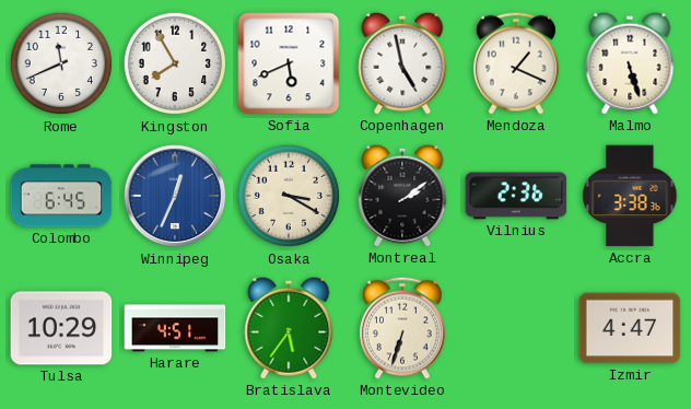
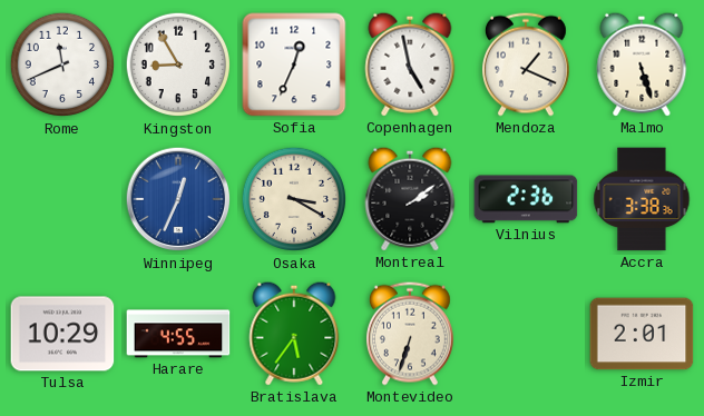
Kingston: 7:55 -> 8:55 (178, 65)
Sofia: 5:41 -> 12:34 (294, 65)
Colombo: 6:45 -> none (61, 196)
Harare: 4:51 -> 4:55 (178, 334)
Izmir: 4:47 -> 2:01 (642, 334)
